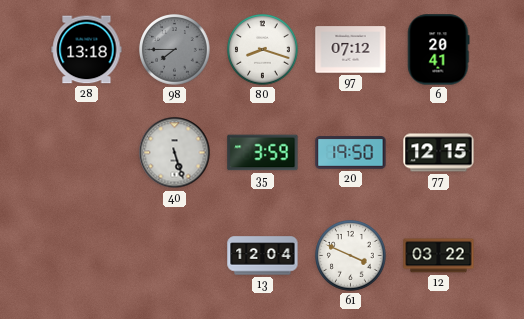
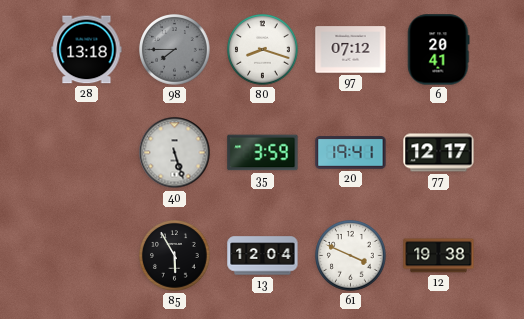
20: 19:50 -> 19:41 (351, 153)
77: 12:15 -> 12:17 (439, 153)
85: none -> 5:55 (175, 256)
12: 03:22 -> 19:38 (439, 256)
